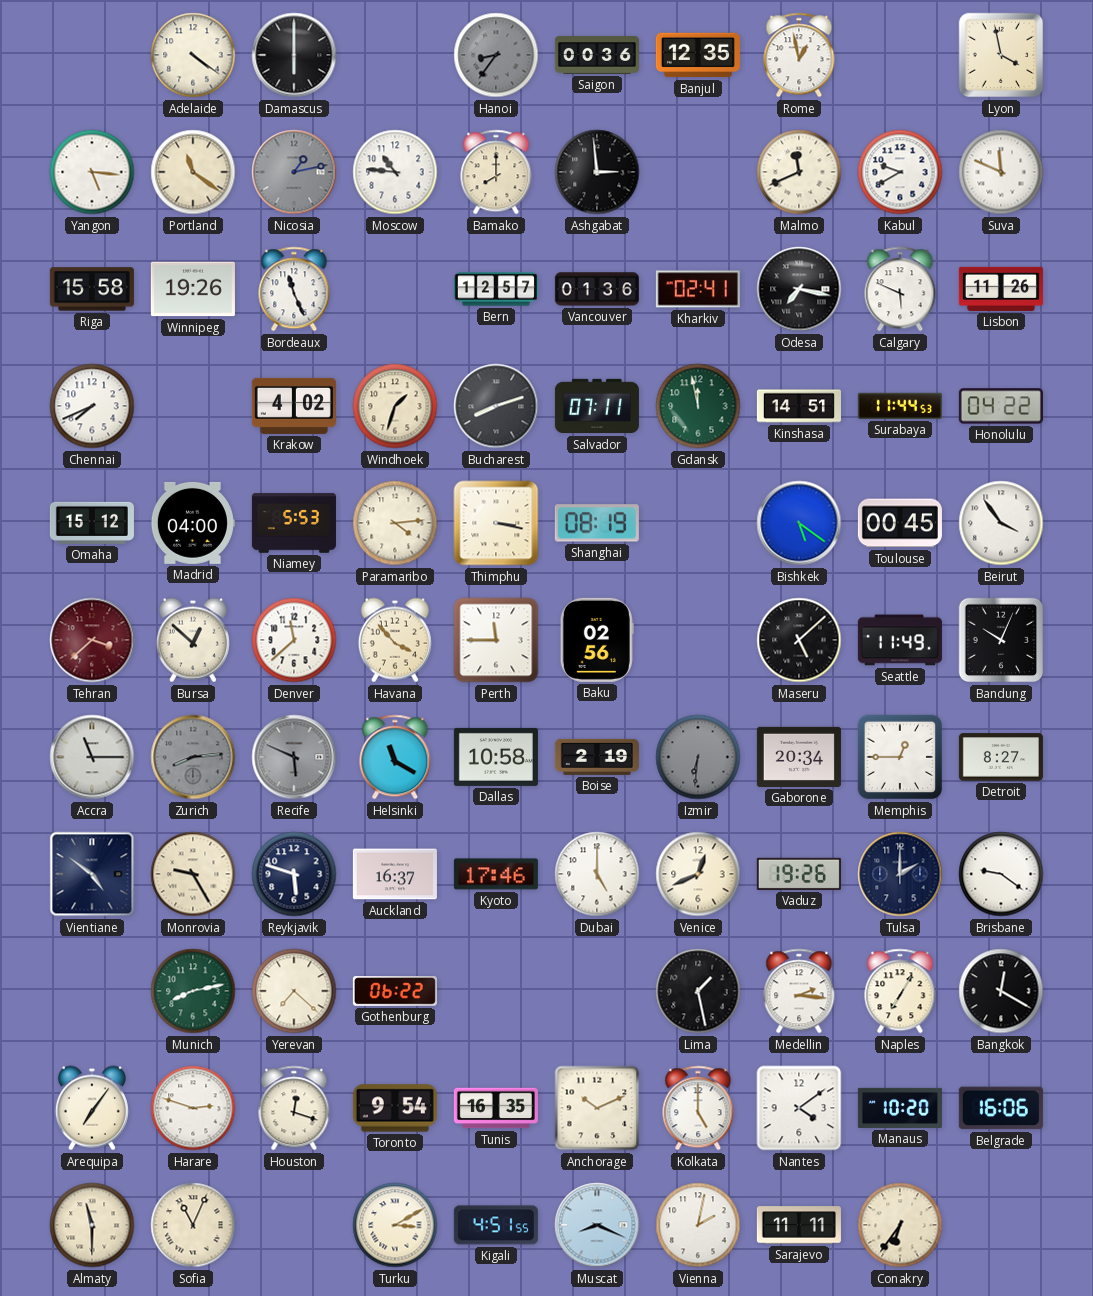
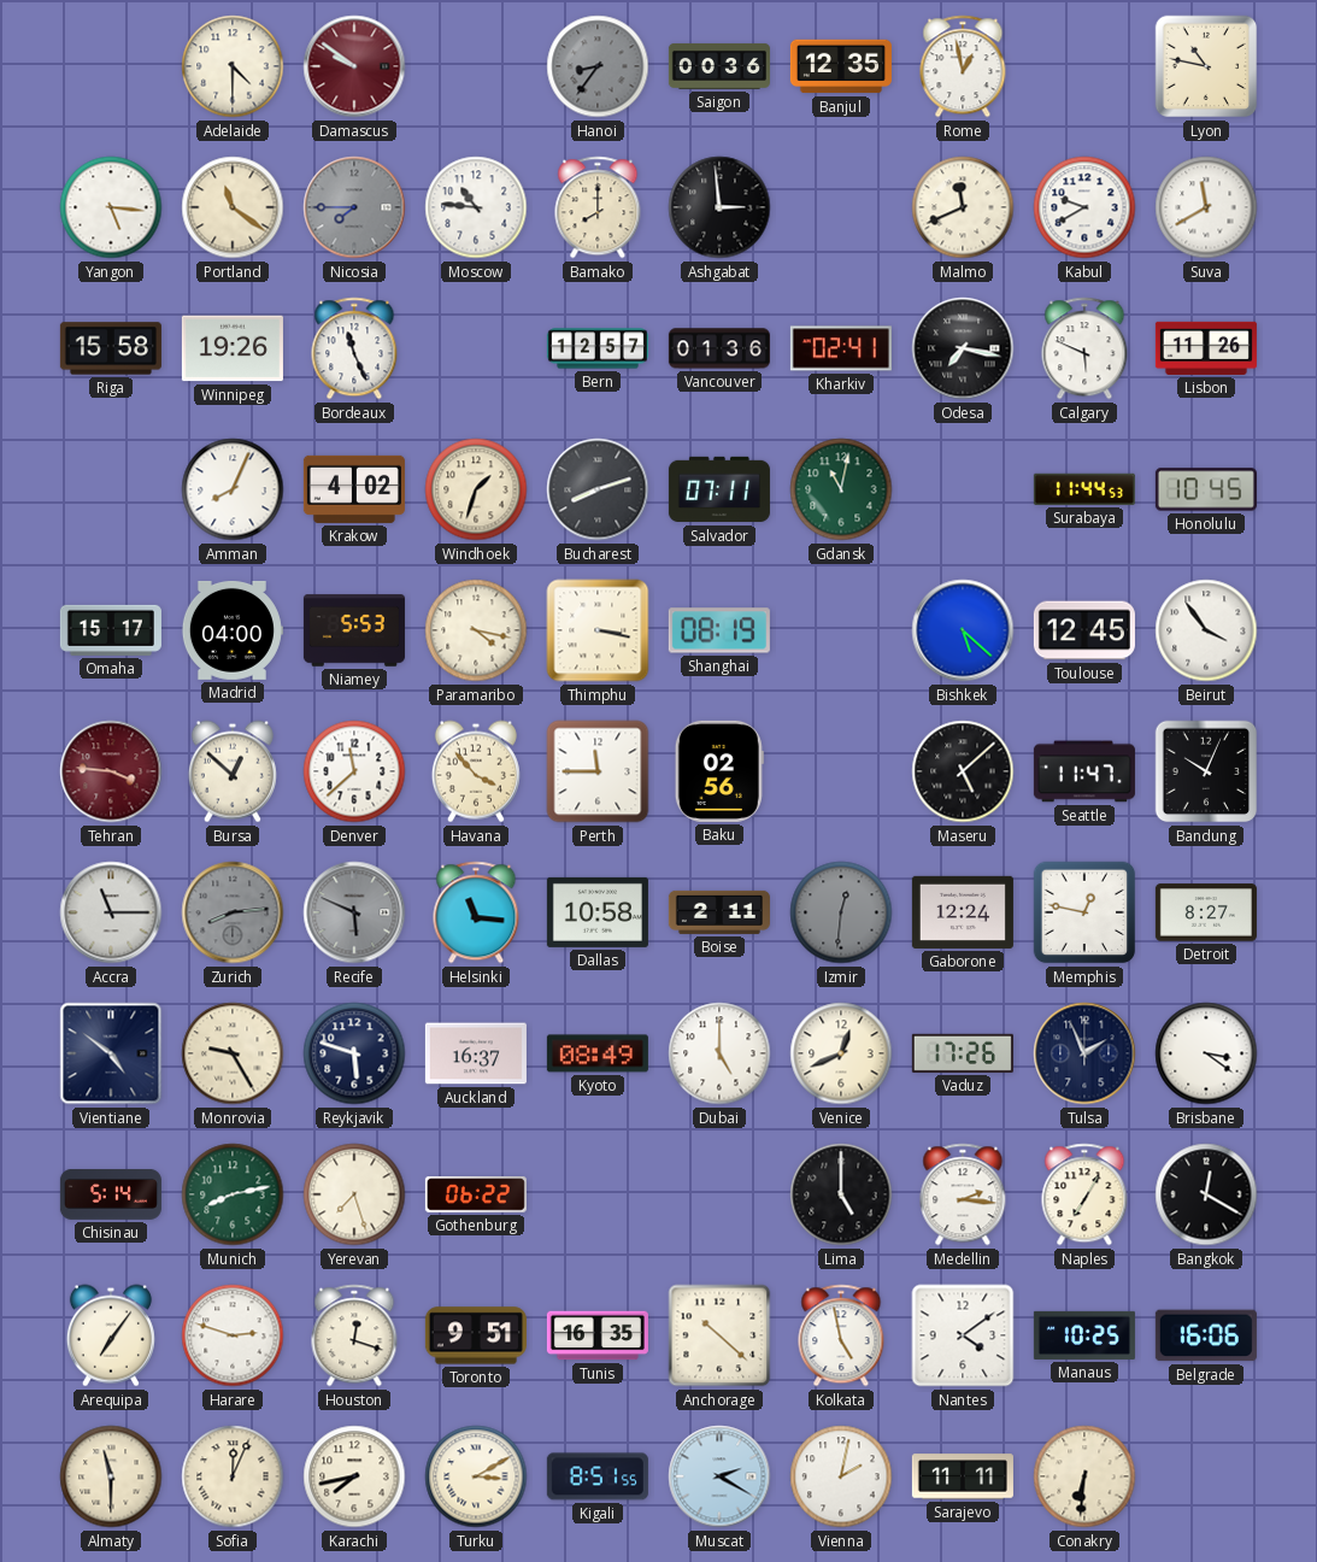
Adelaide: 4:21 -> 4:30 (233, 66)
Damascus: 6:00 -> 9:51 (354, 66)
Damascus dial: black -> burgundy (354, 66)
Lyon: 3:58 -> 10:47 (1206, 66)
Nicosia: 1:13 -> 7:45 (354, 207)
Suva: 11:49 -> 11:40 (1206, 207)
Chennai: 7:41 -> none (92, 406)
Amman: none -> 8:04 (233, 489)
Gdansk: 11:58 -> 11:02 (841, 489)
Kinshasa: 14:51 -> none (799, 406)
Honolulu: 04:22 -> 10:45 (1206, 489)
Omaha: 15:12 -> 15:17 (111, 630)
Paramaribo: 4:14 -> 4:17 (476, 630)
Bishkek: 5:21 -> 5:22 (963, 630)
Toulouse: 00:45 -> 12:45 (1084, 630)
Tehran: 3:38 -> 3:46 (111, 771)
Seattle: 11:49 -> 11:47 (1084, 771)
Helsinki: 11:20 -> 11:16 (476, 912)
Boise: 2:19 -> 2:11 (719, 912)
Izmir: 6:31 -> 12:31 (841, 912)
Gaborone: 20:34 -> 12:24 (963, 912)
Memphis: 12:45 -> 12:47 (1084, 912)
Kyoto: 17:46 -> 08:49 (598, 1053)
Vaduz: 19:26 -> 17:26 (963, 1053)
Tulsa: 2:00 -> 1:56 (1084, 1053)
Brisbane: 9:21 -> 3:21 (1206, 1053)
Chisinau: none -> 5:14 (111, 1196)
Yerevan: 7:22 -> 7:27 (354, 1194)
Lima: 1:28 -> 5:00 (841, 1194)
Toronto: 9:54 -> 9:51 (476, 1335)
Anchorage: 10:11 -> 10:22 (719, 1335)
Kolkata: 5:00 -> 4:58 (841, 1335)
Manaus: 10:20 -> 10:25 (1084, 1335)
Sofia: 11:04 -> 12:04 (233, 1476)
Karachi: none -> 7:43 (354, 1476)
Kigali: 4:51 -> 8:51 (598, 1476)
Muscat: 8:19 -> 2:20 (719, 1476)
Conakry: 6:36 -> 6:31 (1084, 1476)
